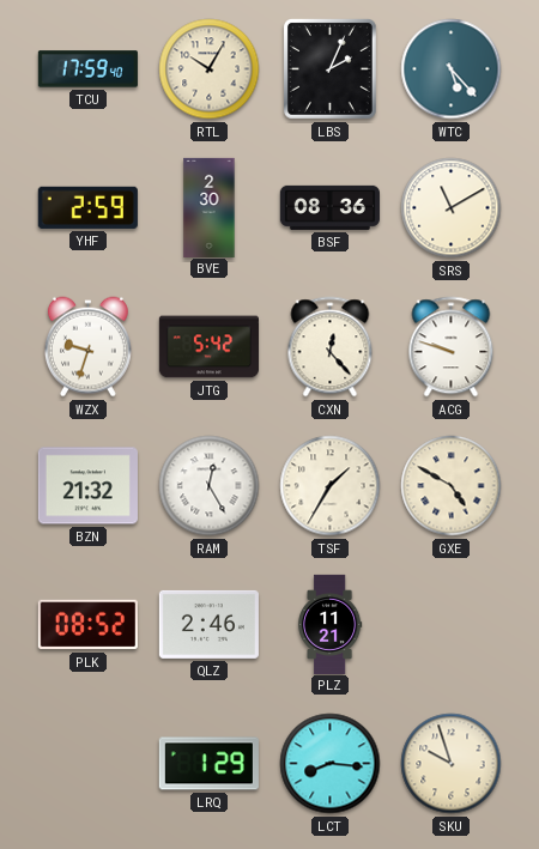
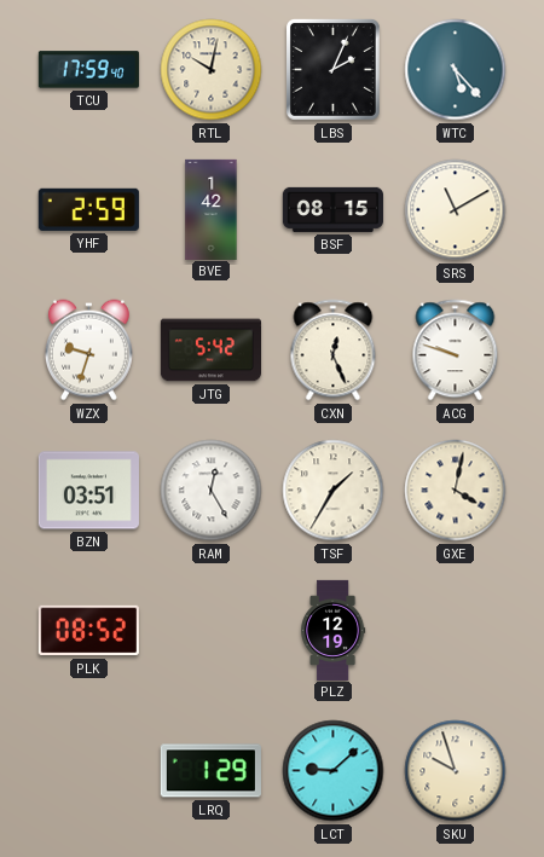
RTL: 10:05 -> 10:02 (212, 70)
BVE: 2:30 -> 1:42 (212, 209)
BSF: 08:36 -> 08:15 (332, 209)
CXN: 12:23 -> 12:26 (334, 351)
BZN: 21:32 -> 03:51 (88, 491)
GXE: 4:50 -> 4:02 (456, 491)
QLZ: 2:46 -> none (208, 624)
PLZ: 11:21 -> 12:19 (332, 630)
LCT: 8:16 -> 9:08 (334, 771)
